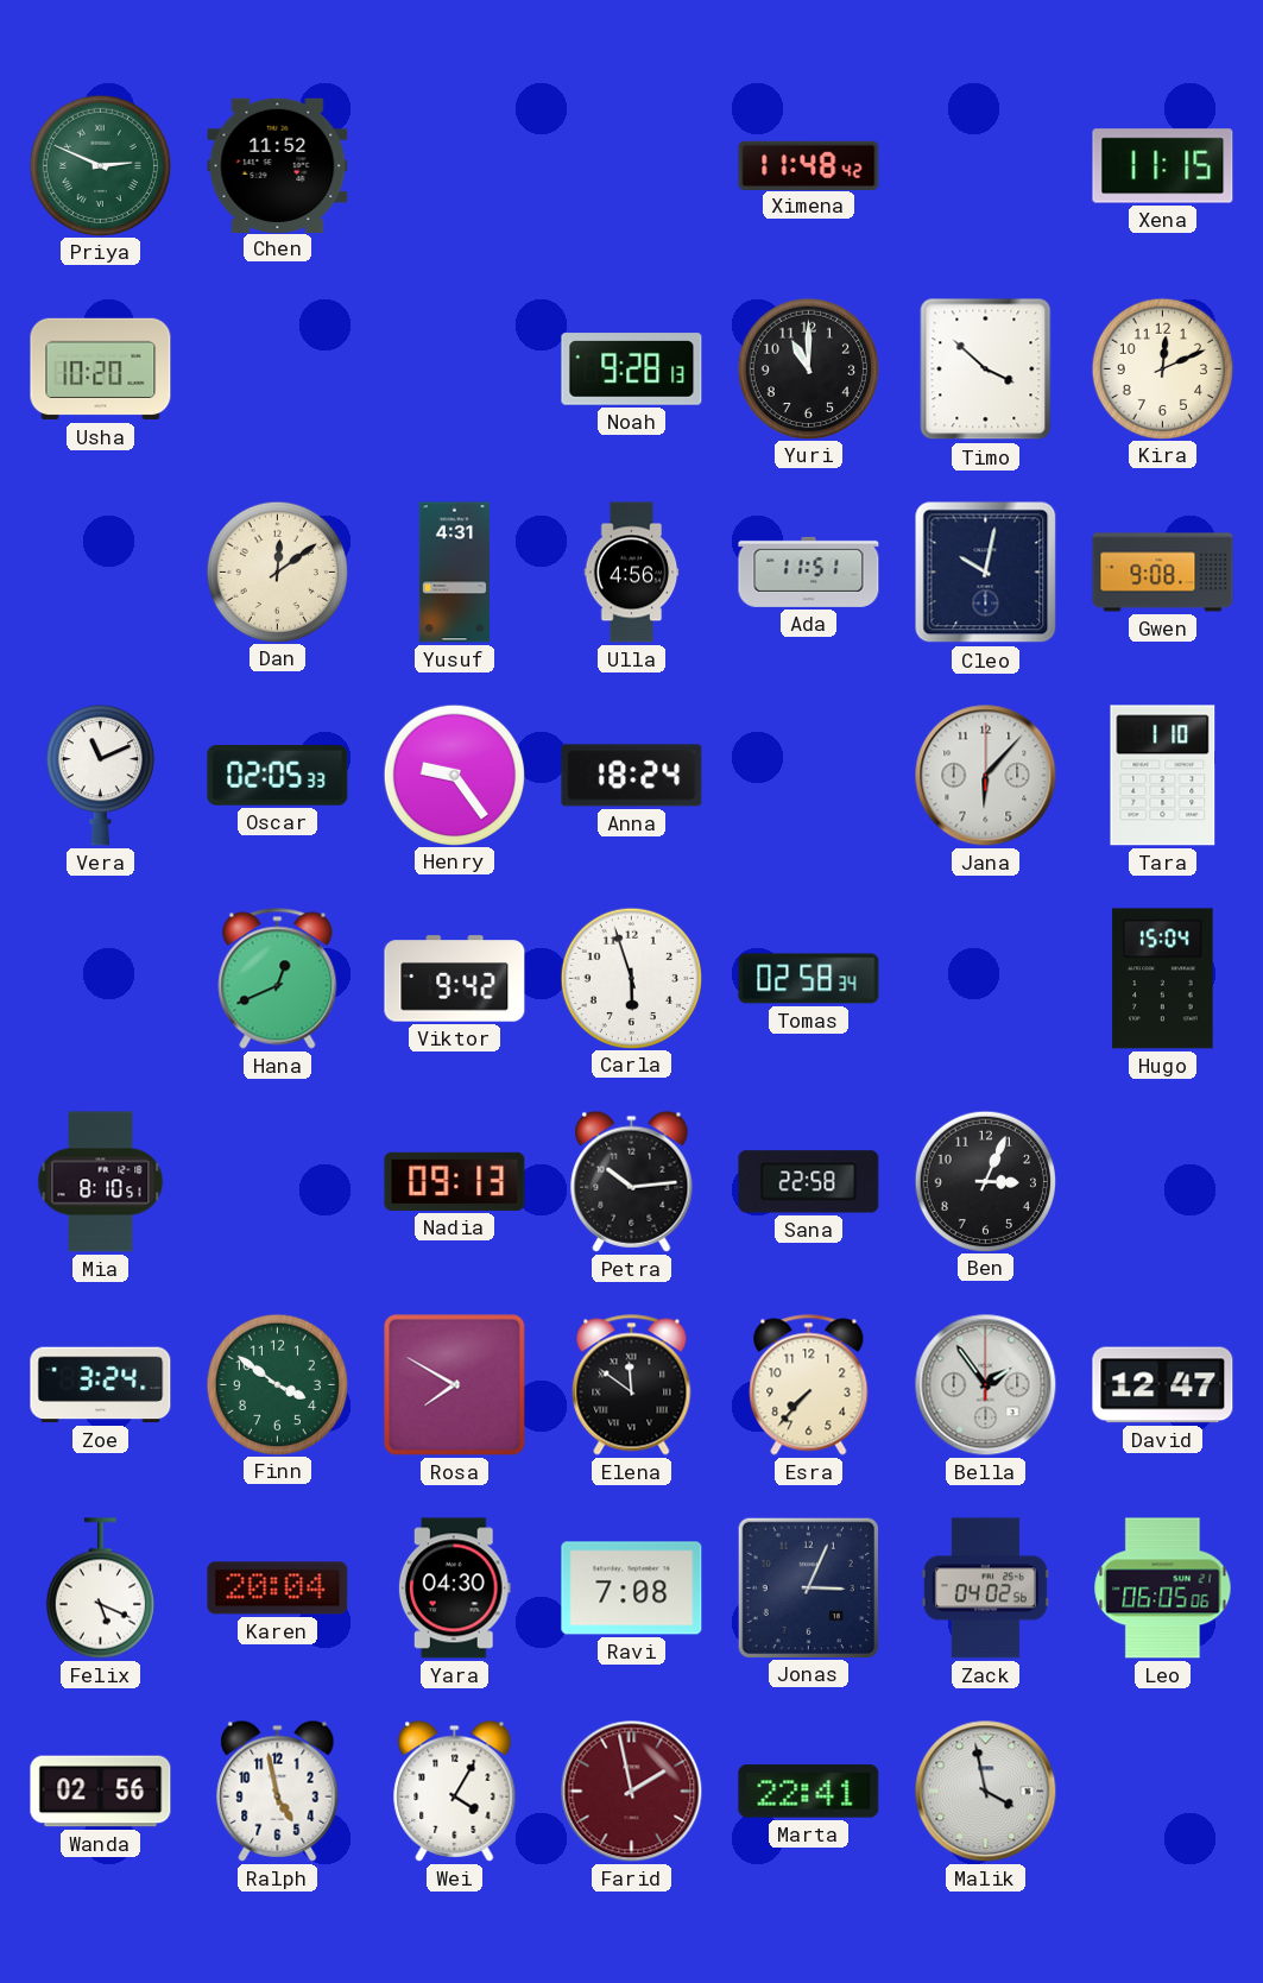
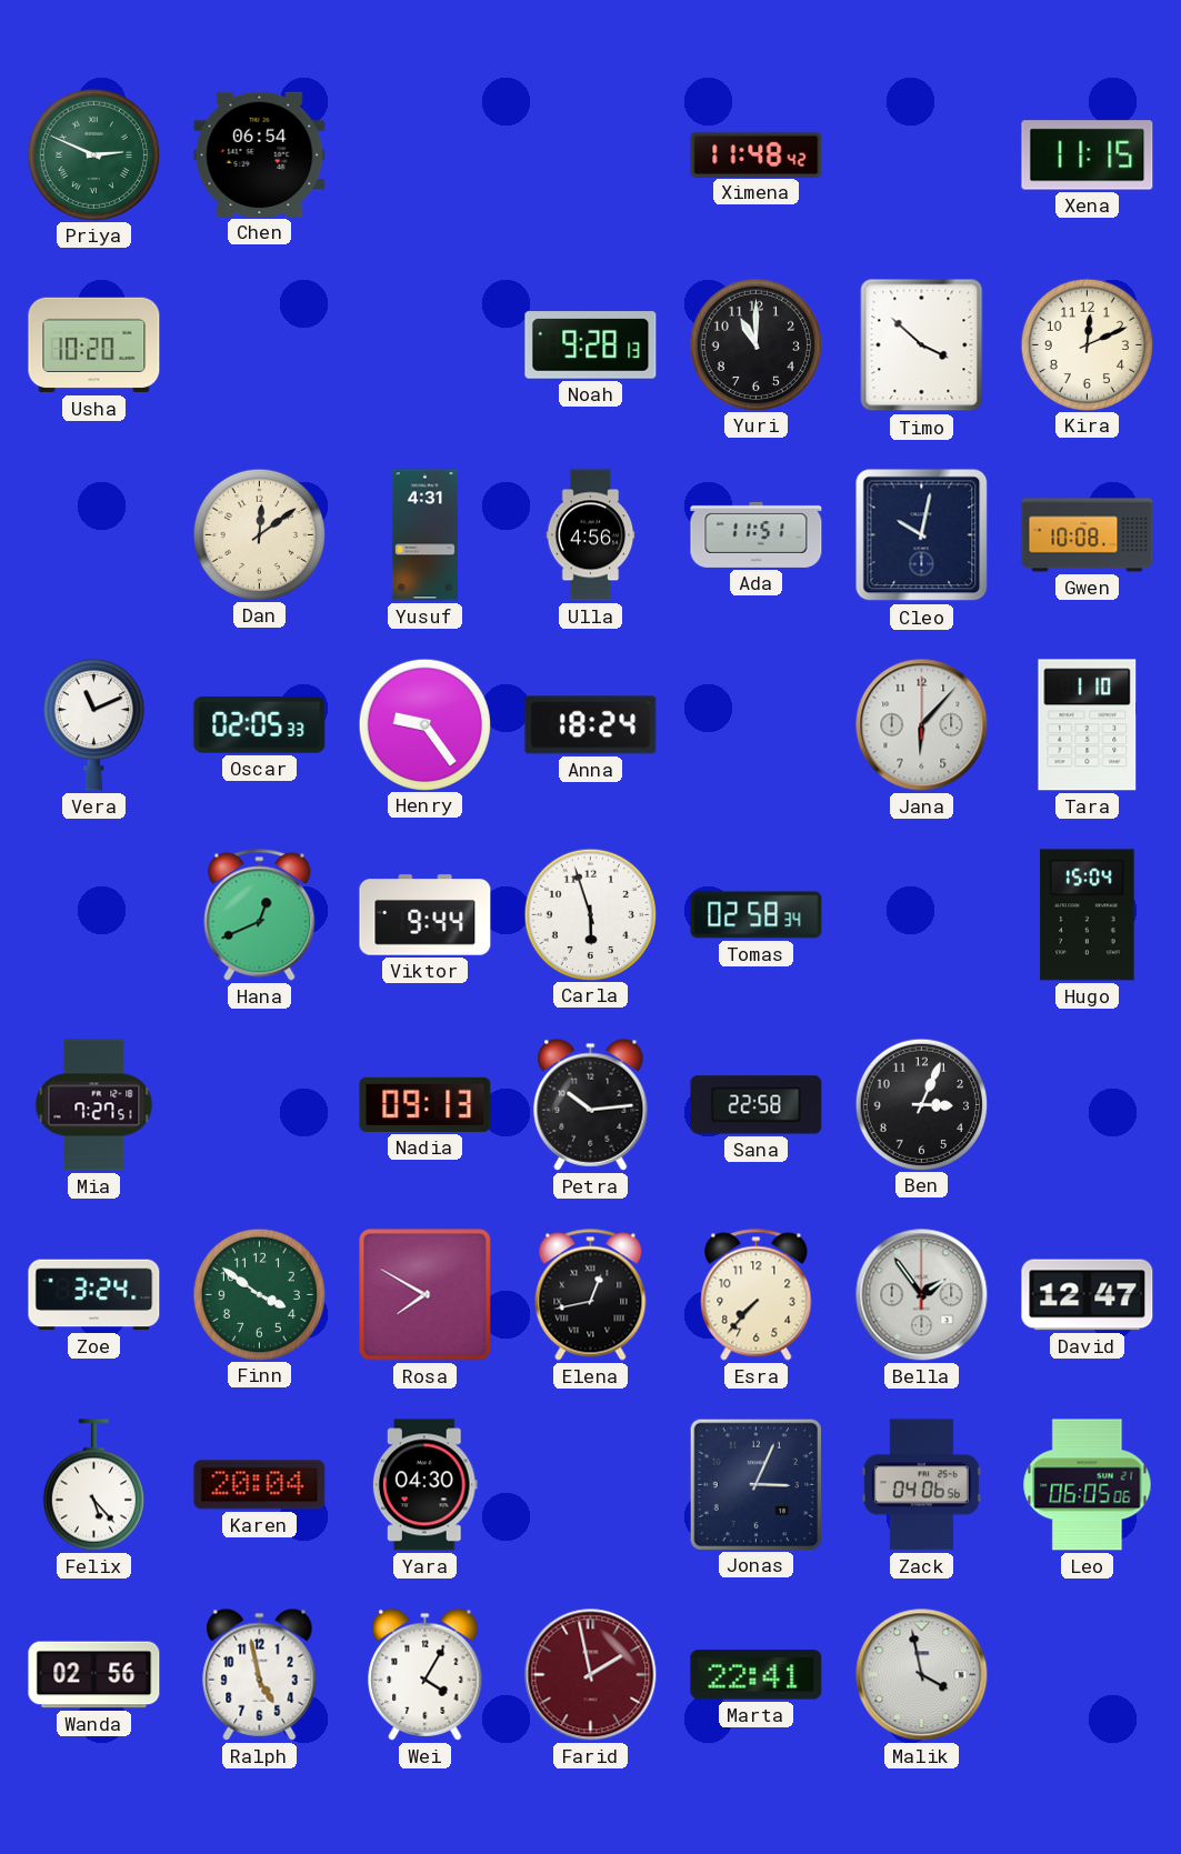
Chen: 11:52 -> 06:54 (260, 154)
Gwen: 9:08 -> 10:08 (1088, 535)
Viktor: 9:42 -> 9:44 (426, 915)
Mia: 8:10 -> 7:27 (94, 1105)
Elena: 11:51 -> 12:43 (591, 1295)
Felix: 5:19 -> 5:23 (93, 1485)
Ravi: 7:08 -> none (632, 1589)
Zack: 04:02 -> 04:06 (921, 1485)
